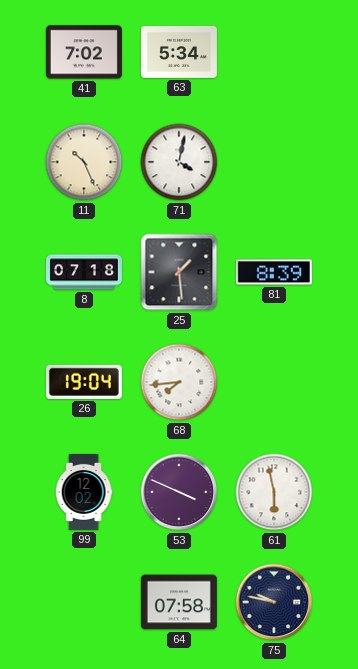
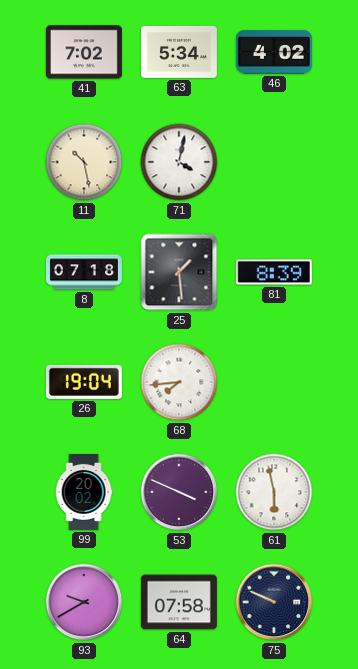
46: none -> 4:02 (274, 52)
11: 10:26 -> 10:28 (84, 162)
99: 12:02 -> 20:02 (84, 492)
93: none -> 9:40 (84, 602)
75: 9:47 -> 9:49 (274, 602)
